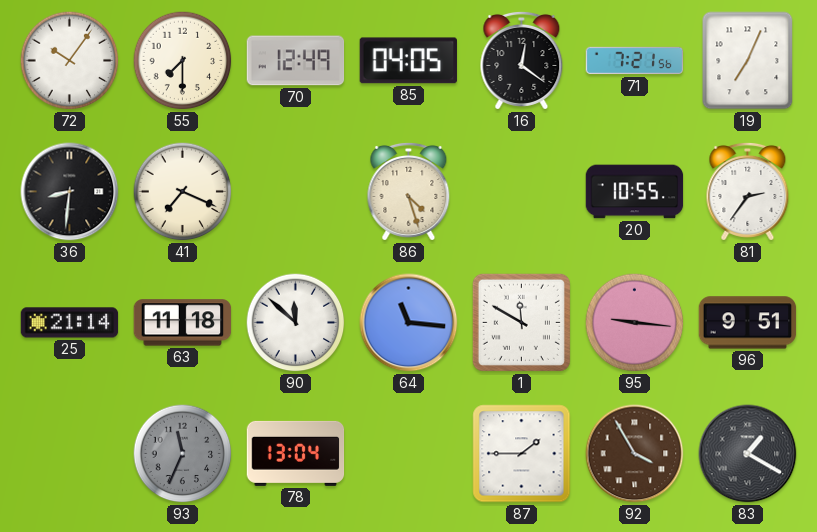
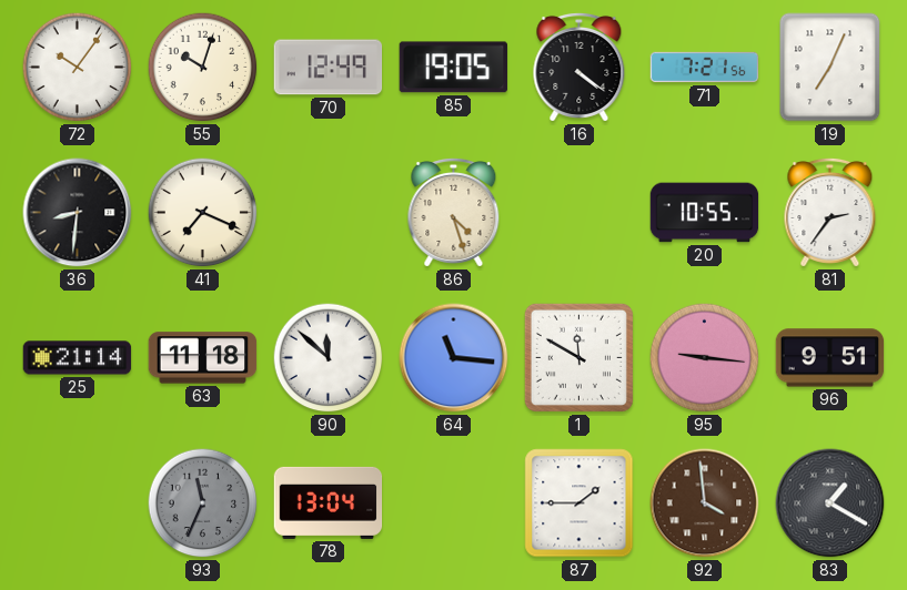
55: 7:30 -> 10:03 (203, 68)
85: 04:05 -> 19:05 (453, 68)
16: 12:21 -> 4:21 (580, 68)
92: 3:55 -> 3:59 (705, 503)
